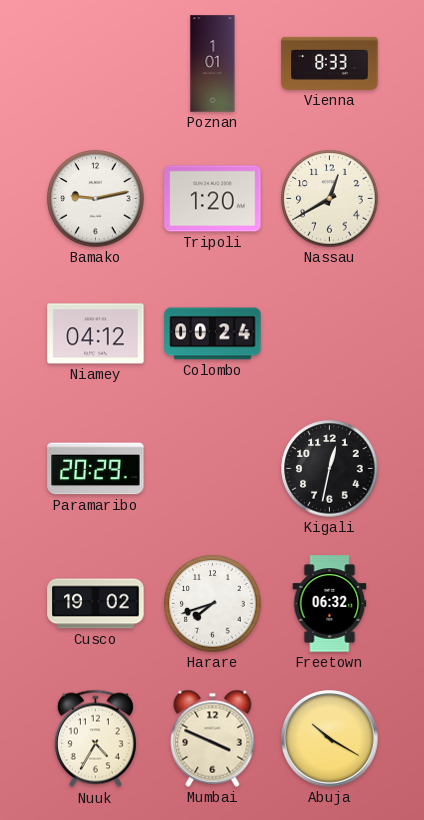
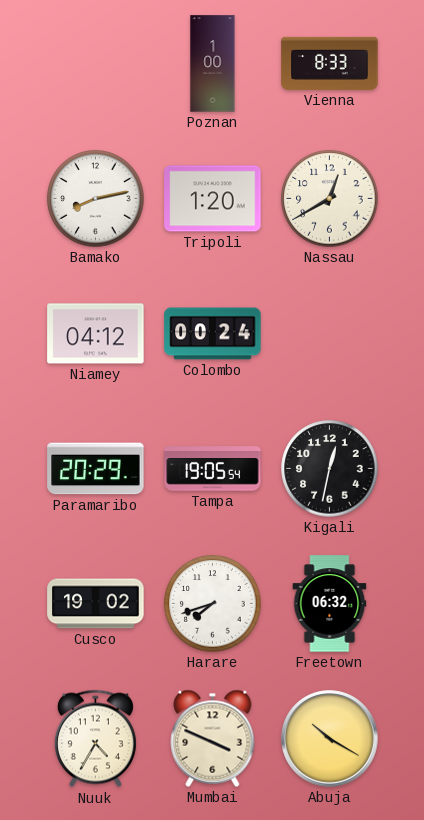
Poznan: 1:01 -> 1:00 (213, 64)
Bamako: 9:13 -> 8:13 (96, 199)
Tampa: none -> 19:05 (213, 469)
